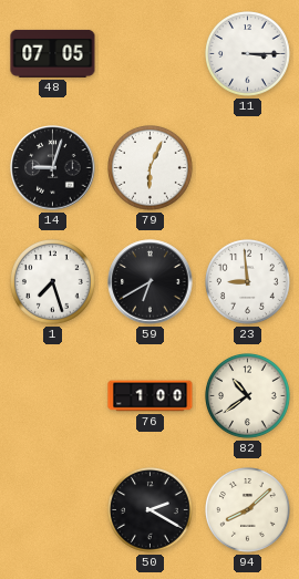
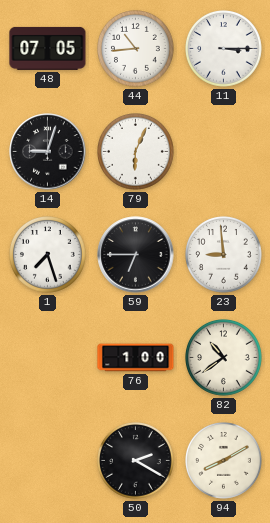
44: none -> 10:44 (136, 49)
59: 6:40 -> 6:45 (136, 255)
94: 8:08 -> 8:10 (224, 461)
